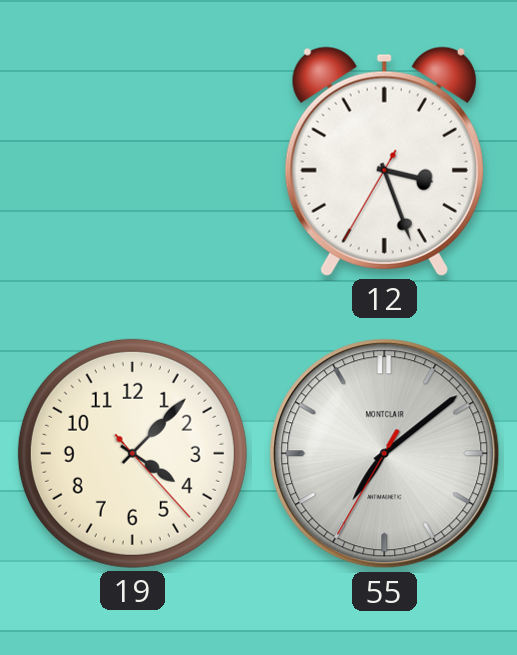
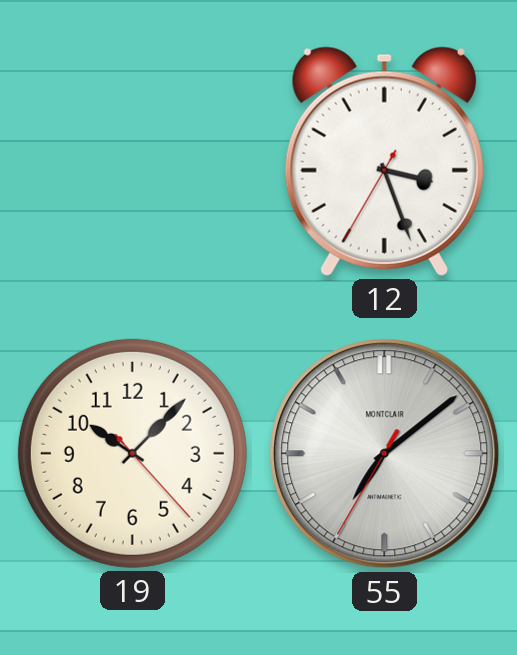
19: 4:07 -> 10:07 (132, 453)
